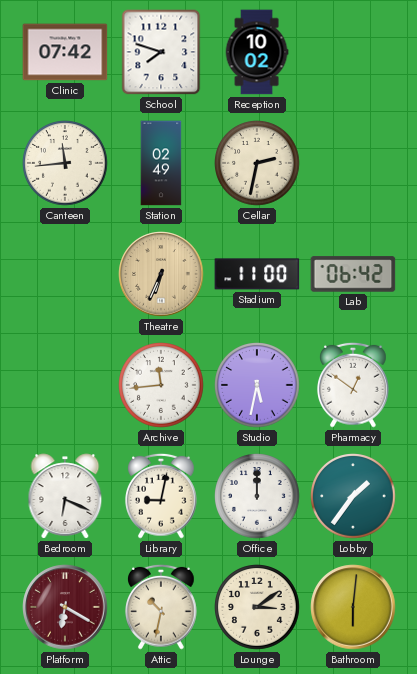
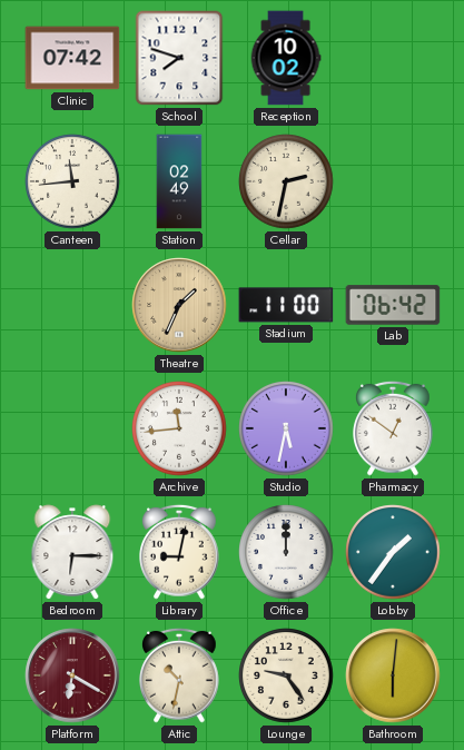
Theatre: 6:34 -> 1:34 (179, 305)
Bedroom: 6:19 -> 6:15 (72, 552)
Lounge: 3:09 -> 9:24 (286, 675)
